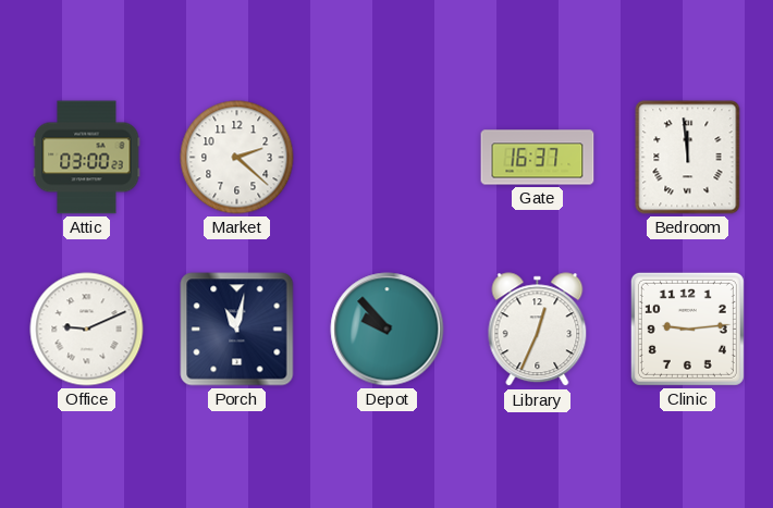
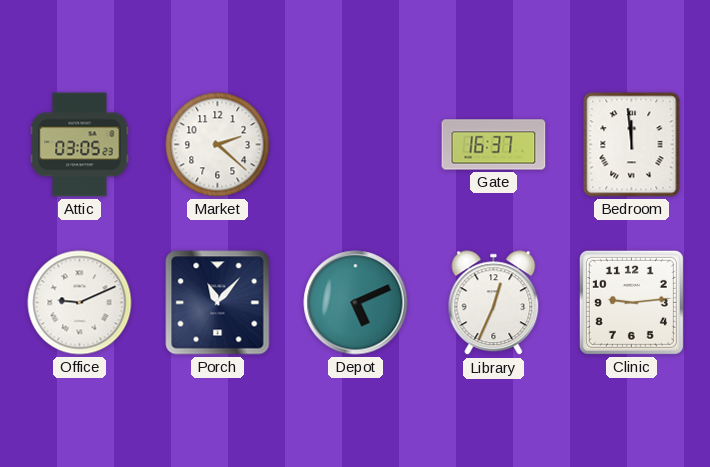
Attic: 03:00 -> 03:05 (80, 145)
Porch: 11:02 -> 11:07 (218, 303)
Depot: 9:53 -> 5:11 (356, 303)
